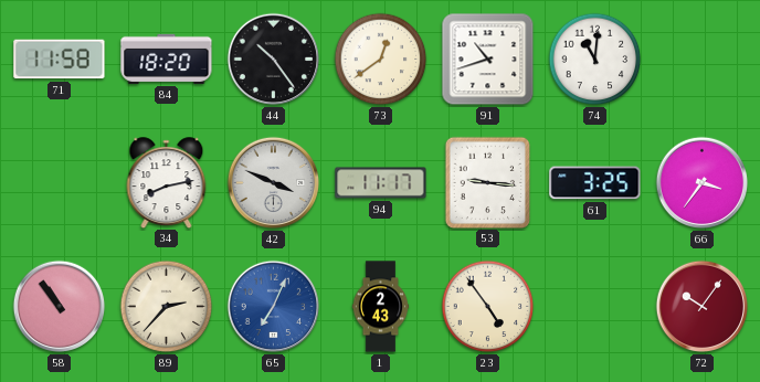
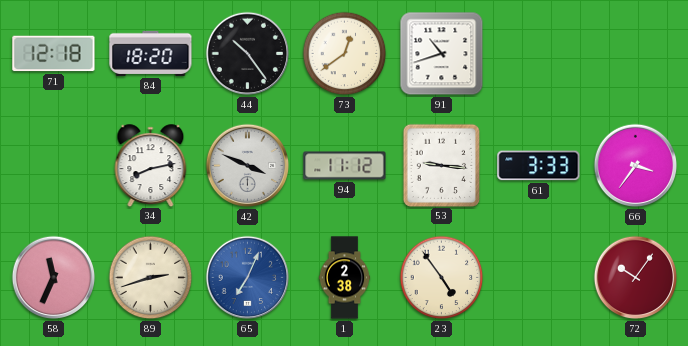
71: 11:58 -> 12:18 (54, 54)
74: 11:01 -> none (595, 60)
94: 11:17 -> 11:12 (345, 166)
61: 3:25 -> 3:33 (539, 166)
58: 10:54 -> 11:34 (54, 278)
89: 2:37 -> 2:42 (151, 278)
1: 2:43 -> 2:38 (345, 278)
